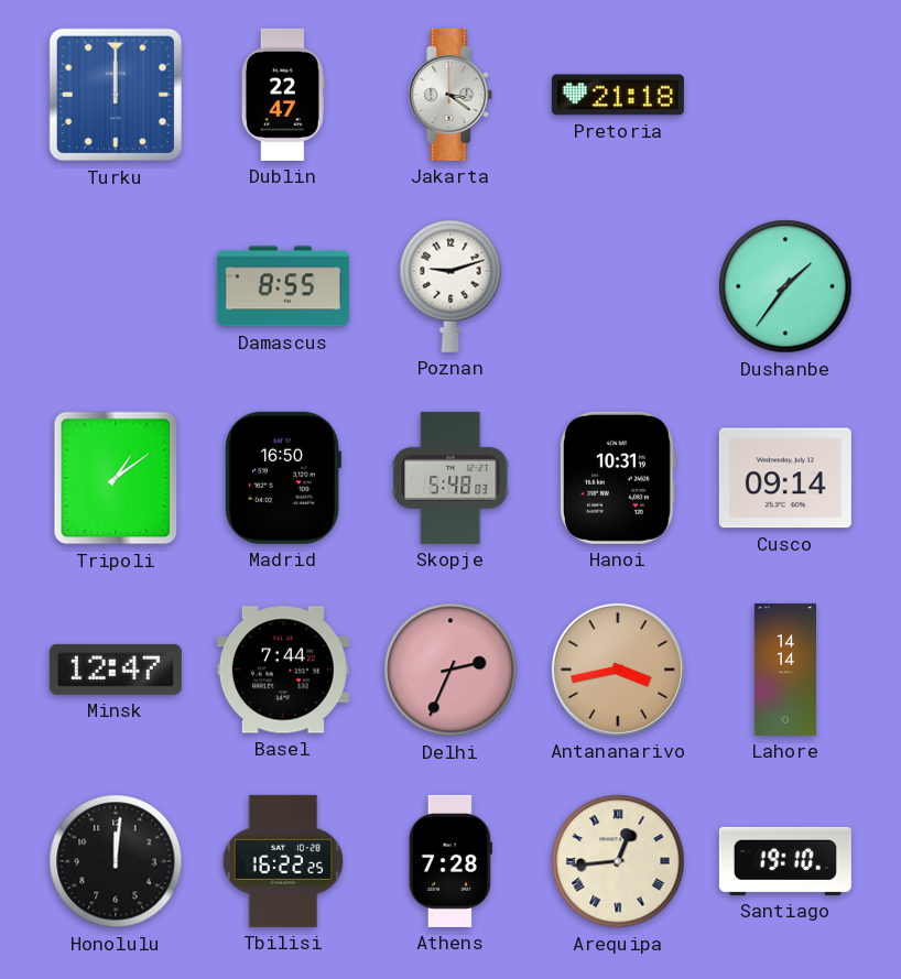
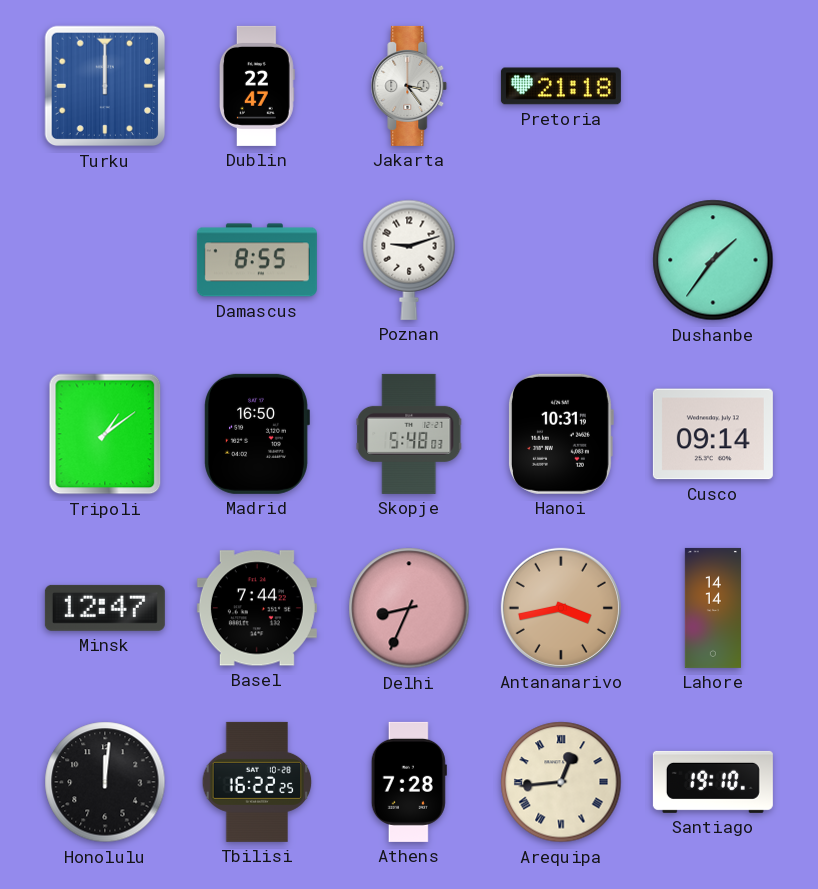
Jakarta: 3:21 -> 3:24 (409, 86)
Delhi: 2:34 -> 8:34 (409, 608)
